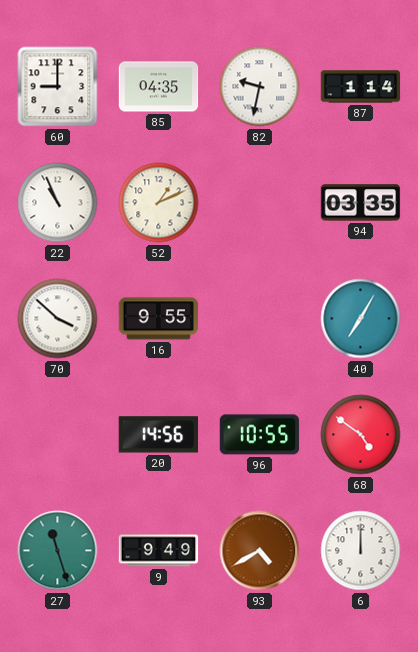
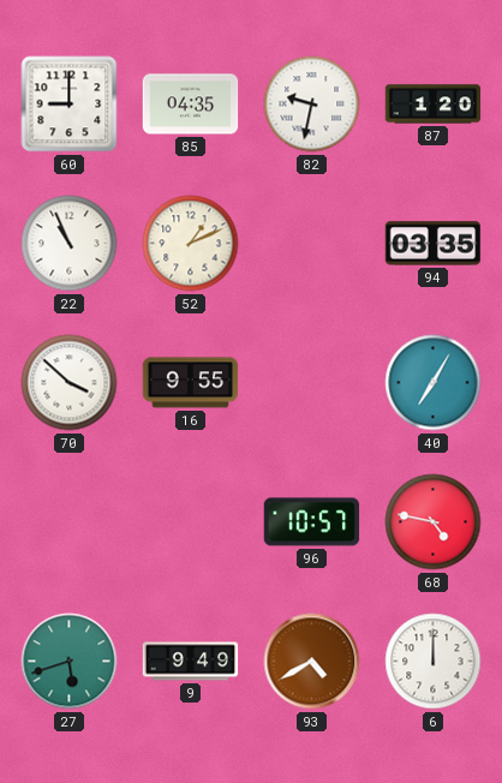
87: 1:14 -> 1:20 (434, 104)
20: 14:56 -> none (159, 435)
96: 10:55 -> 10:57 (312, 522)
68: 4:51 -> 4:47 (434, 522)
27: 11:27 -> 5:42 (70, 662)
